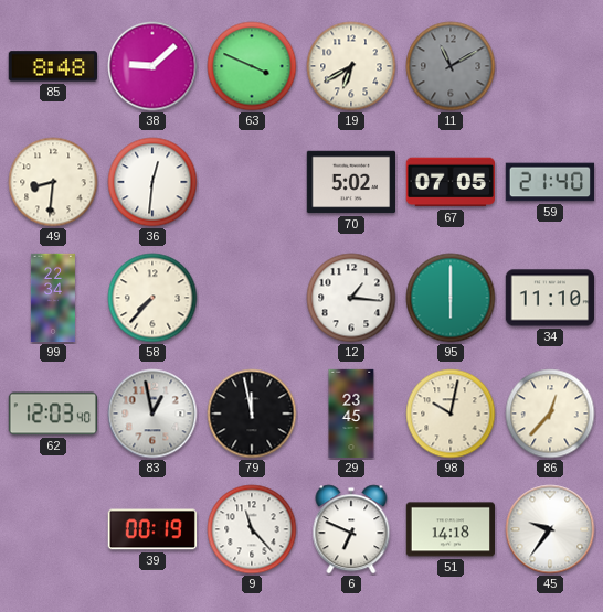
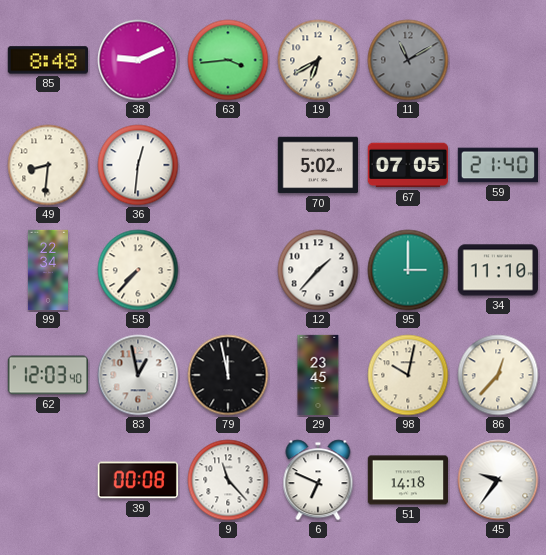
38: 9:08 -> 9:11 (138, 60)
63: 3:49 -> 3:44 (228, 60)
12: 1:16 -> 1:37 (318, 270)
95: 6:00 -> 3:00 (408, 270)
39: 00:19 -> 00:08 (138, 480)
